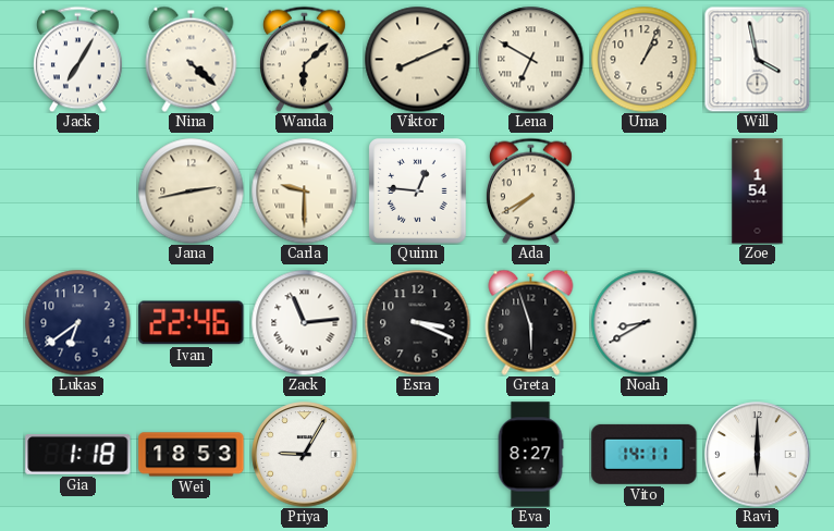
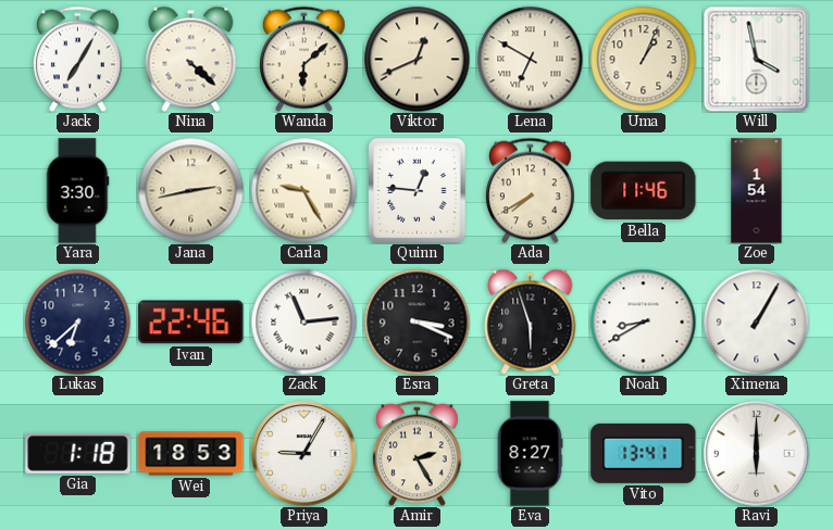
Viktor: 8:11 -> 12:41 (416, 59)
Yara: none -> 3:30 (77, 191)
Carla: 9:30 -> 9:25 (303, 190)
Bella: none -> 11:46 (644, 191)
Lukas: 6:39 -> 6:38 (77, 321)
Ximena: none -> 1:05 (756, 321)
Amir: none -> 2:25 (416, 453)
Vito: 14:11 -> 13:41 (644, 453)
